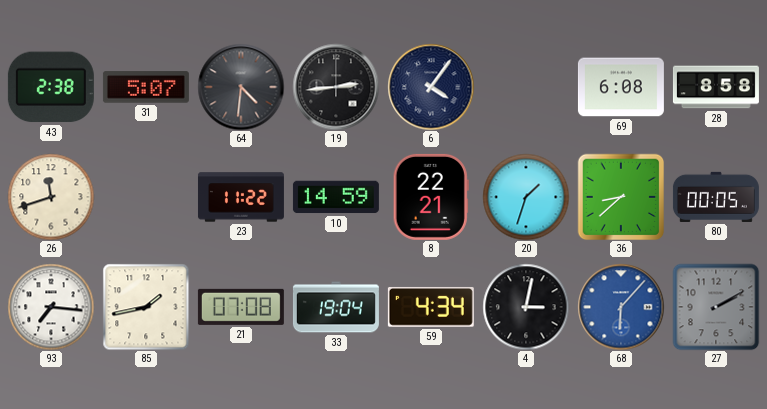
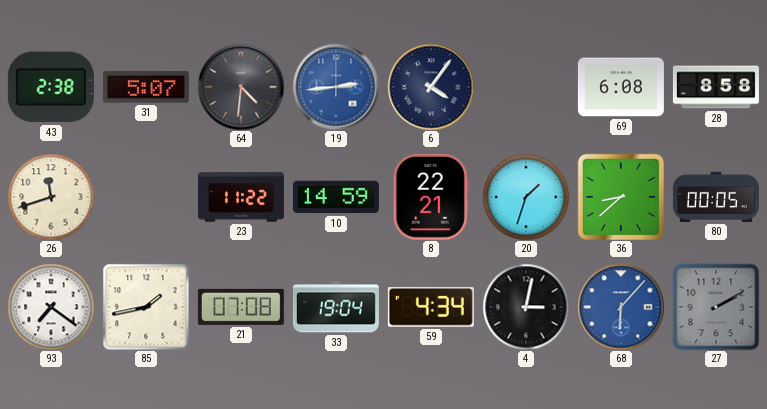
19 dial: black -> blue (336, 87)
93: 7:16 -> 7:21 (51, 307)
